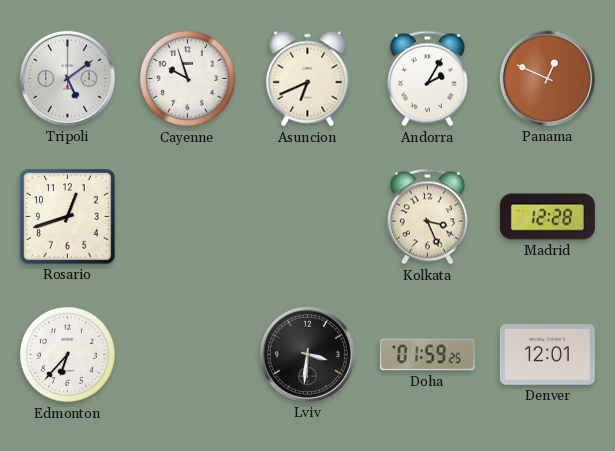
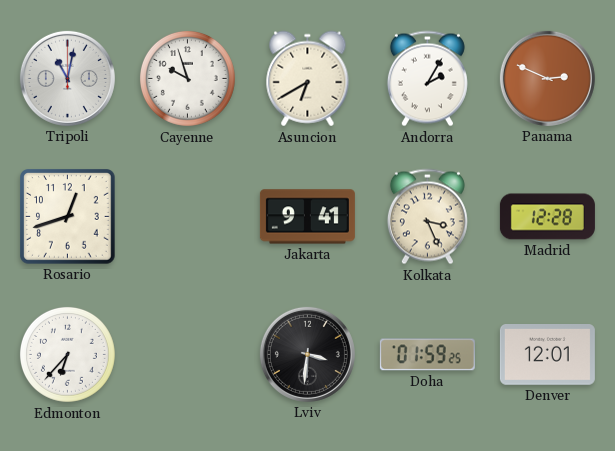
Tripoli: 5:09 -> 11:02 (67, 78)
Asuncion: 6:41 -> 6:40 (308, 79)
Panama: 12:49 -> 2:49 (547, 78)
Jakarta: none -> 9:41 (307, 217)
